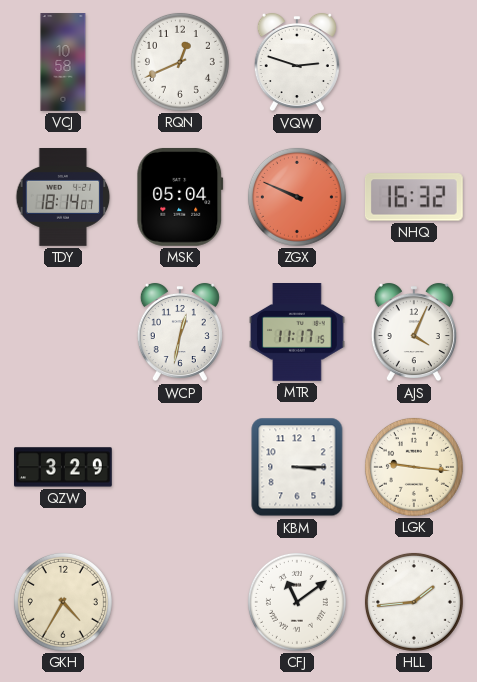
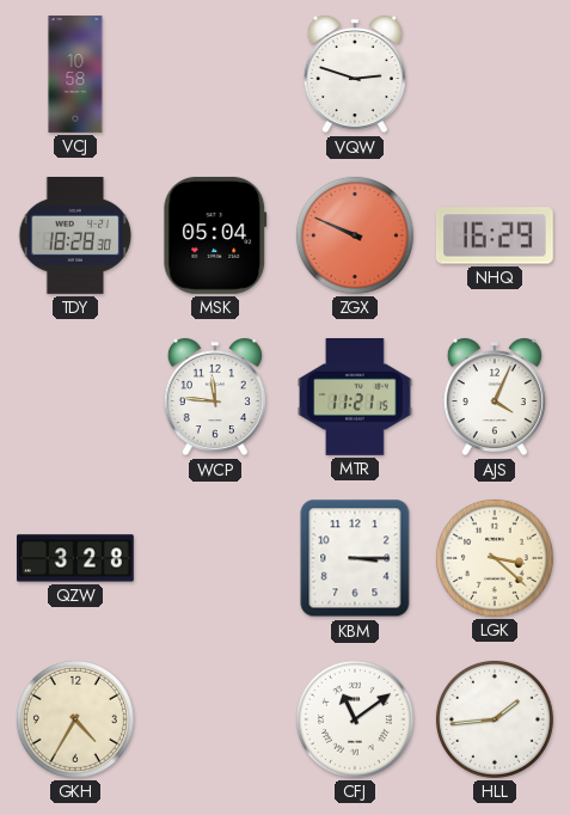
RQN: 12:41 -> none (180, 62)
TDY: 18:14 -> 18:28 (75, 237)
NHQ: 16:32 -> 16:29 (495, 235)
WCP: 12:32 -> 11:46 (215, 397)
MTR: 11:17 -> 11:21 (356, 398)
QZW: 3:29 -> 3:28 (76, 558)
LGK: 9:16 -> 3:22 (495, 558)
